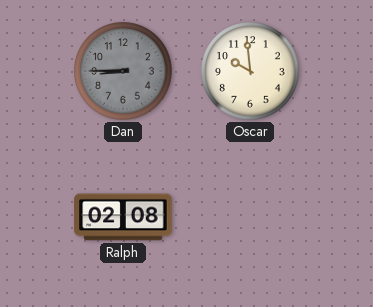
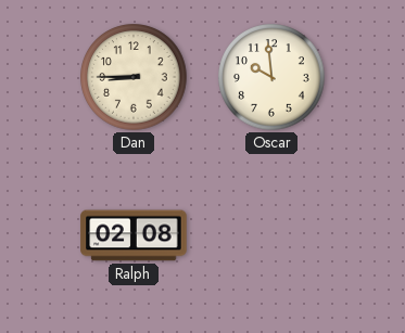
Dan dial: grey -> cream (134, 77)
